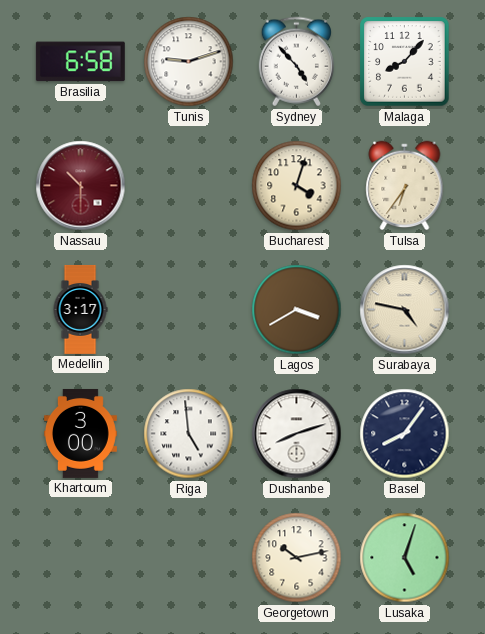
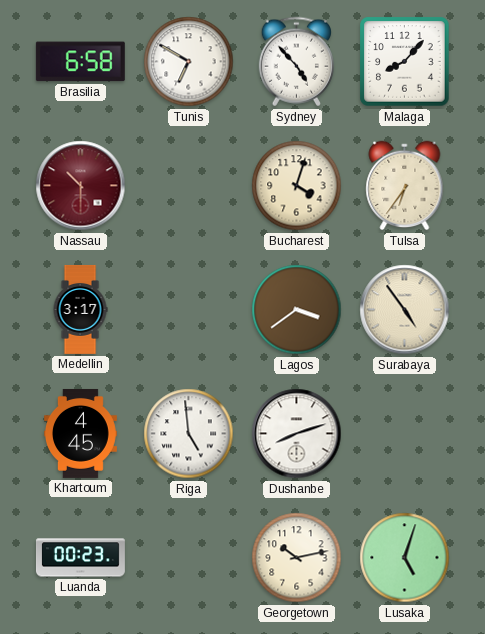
Tunis: 9:12 -> 6:50 (189, 62)
Lagos: 3:40 -> 3:39 (297, 310)
Surabaya: 4:47 -> 4:54 (405, 310)
Khartoum: 3:00 -> 4:45 (80, 433)
Basel: 8:06 -> none (405, 434)
Luanda: none -> 00:23 (80, 558)
